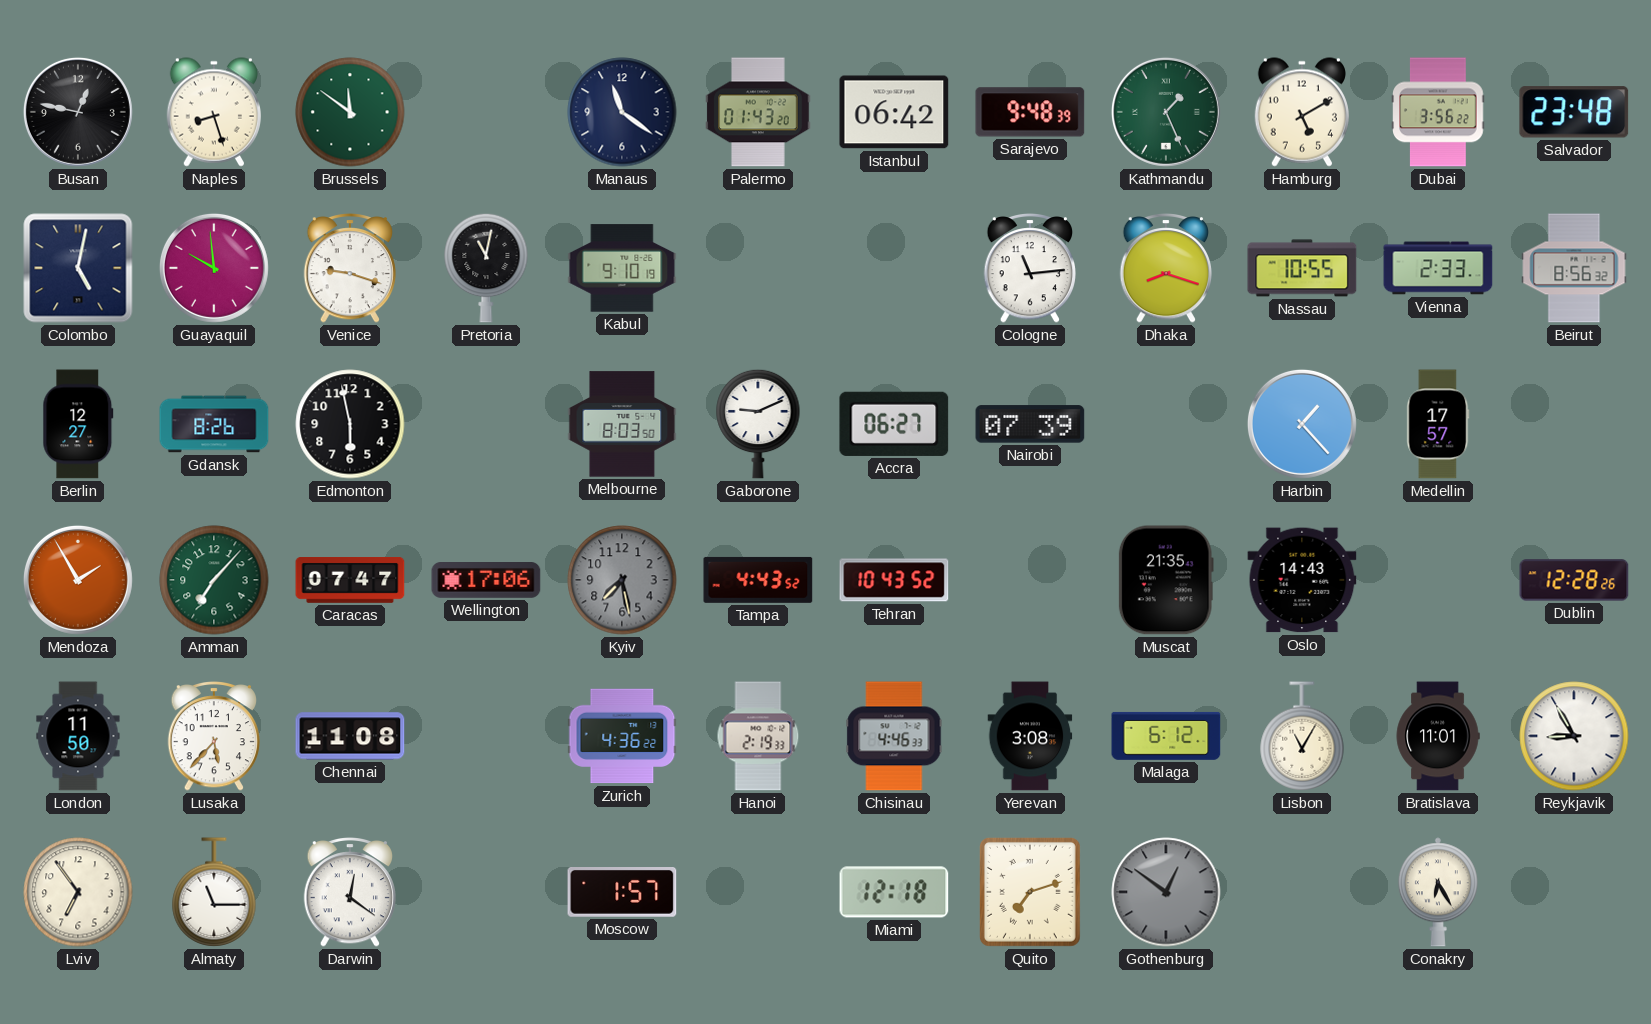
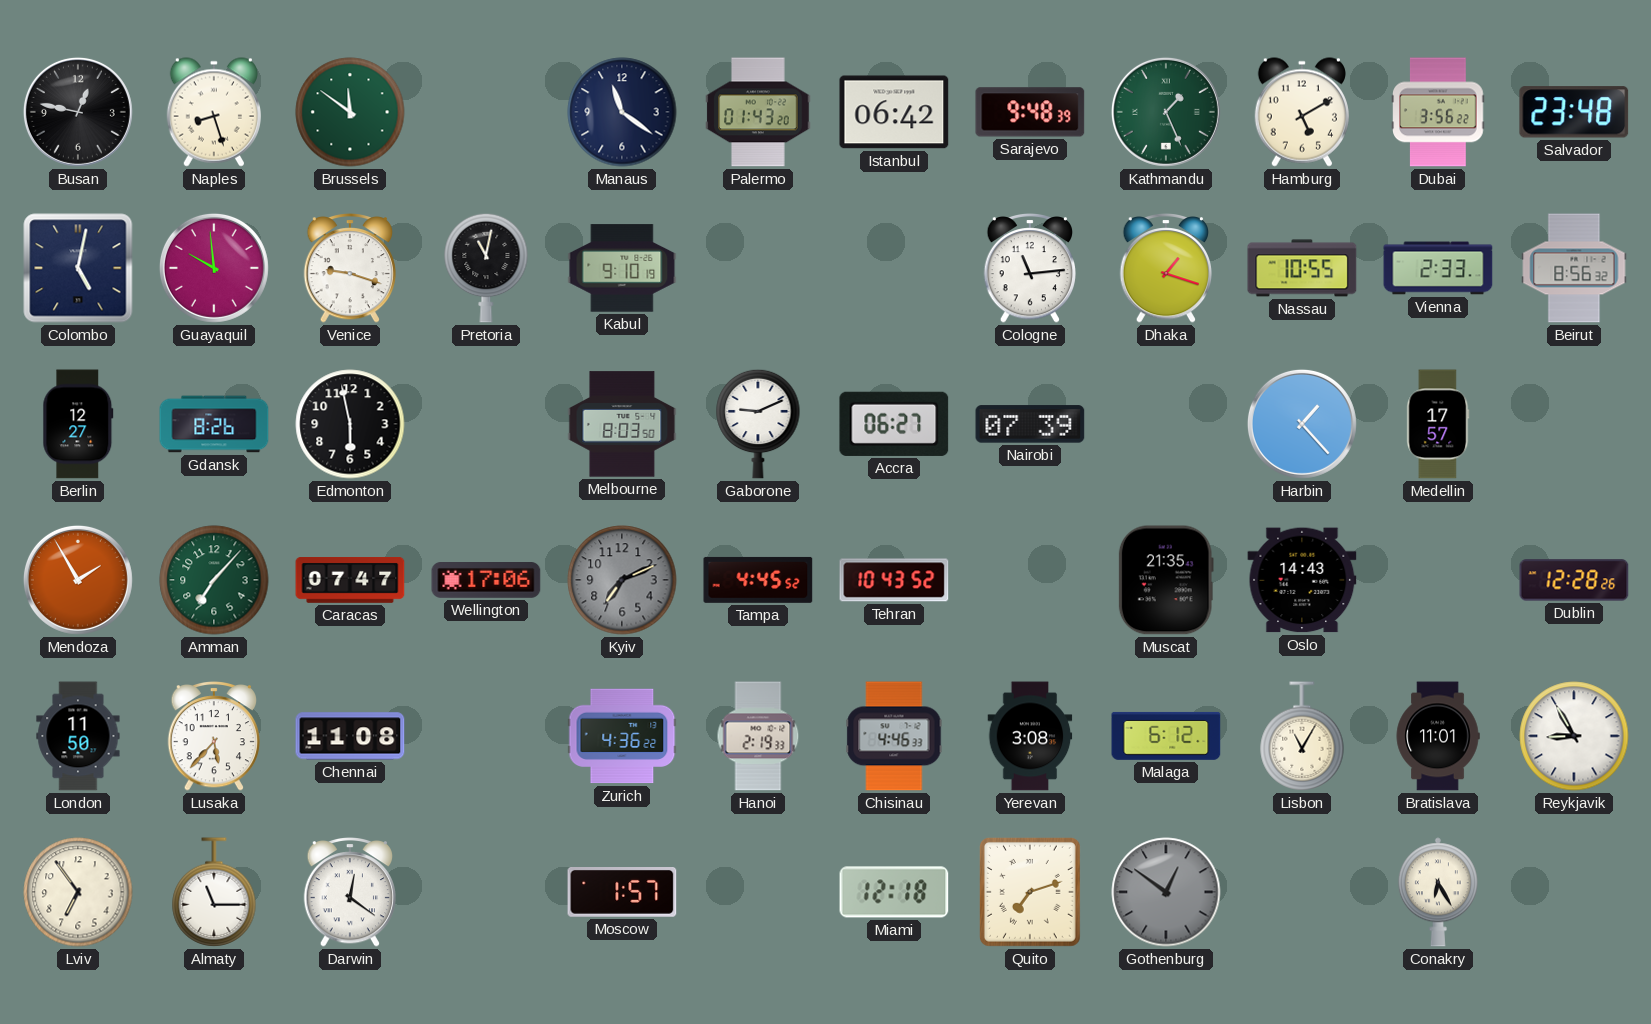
Dhaka: 8:18 -> 1:18 (1166, 269)
Kyiv: 7:28 -> 7:11 (622, 580)
Tampa: 4:43 -> 4:45 (758, 580)
